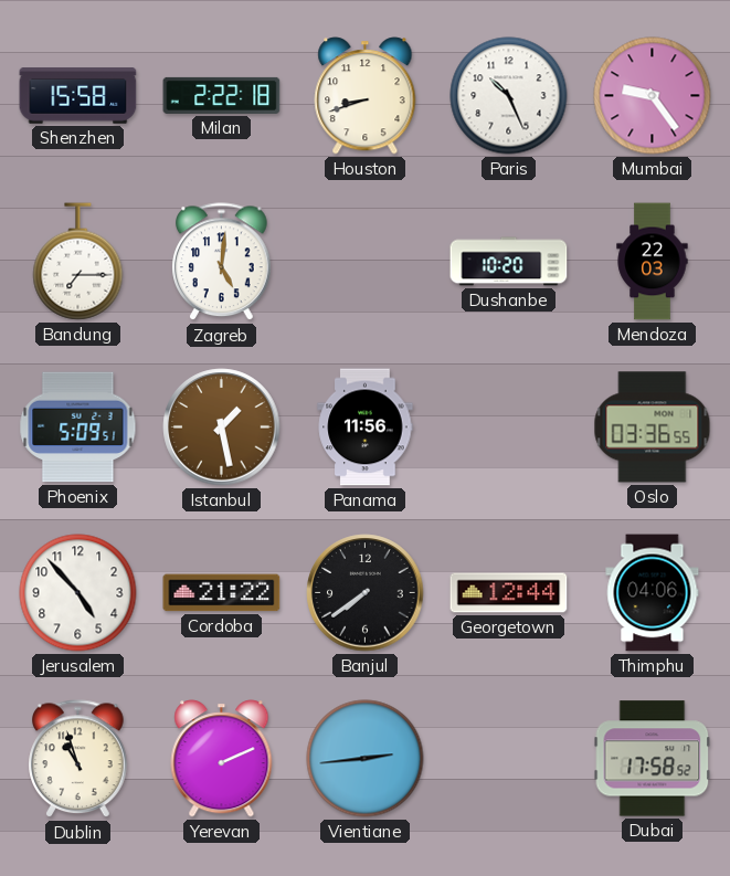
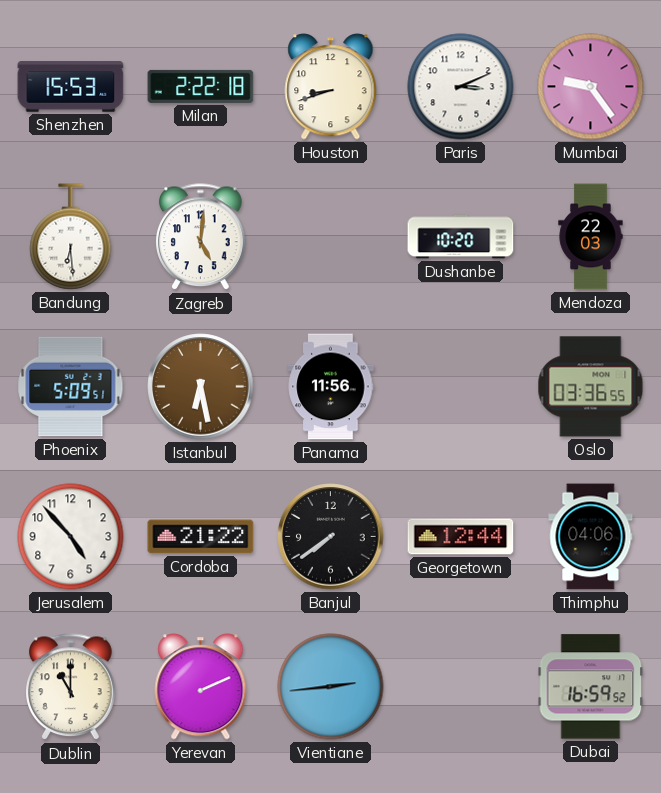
Shenzhen: 15:58 -> 15:53 (71, 87)
Paris: 10:26 -> 3:11 (461, 87)
Bandung: 7:15 -> 6:29 (71, 237)
Istanbul: 1:28 -> 6:28 (201, 387)
Dublin: 10:57 -> 11:00 (71, 687)
Dubai: 17:58 -> 16:59 (591, 687)
